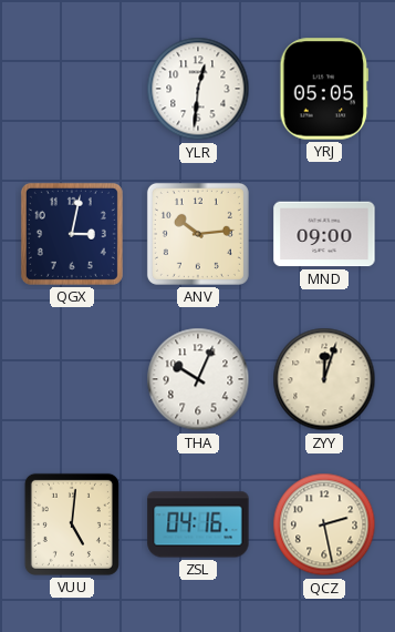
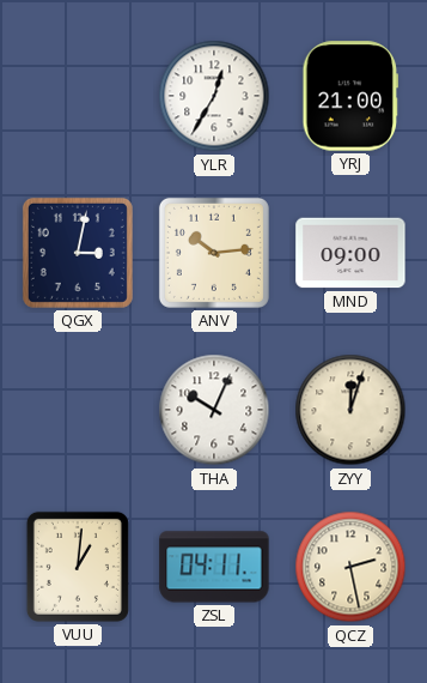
YLR: 12:31 -> 12:35 (214, 96)
YRJ: 05:05 -> 21:00 (350, 96)
VUU: 5:01 -> 1:01 (78, 567)
ZSL: 04:16 -> 04:11 (214, 567)
